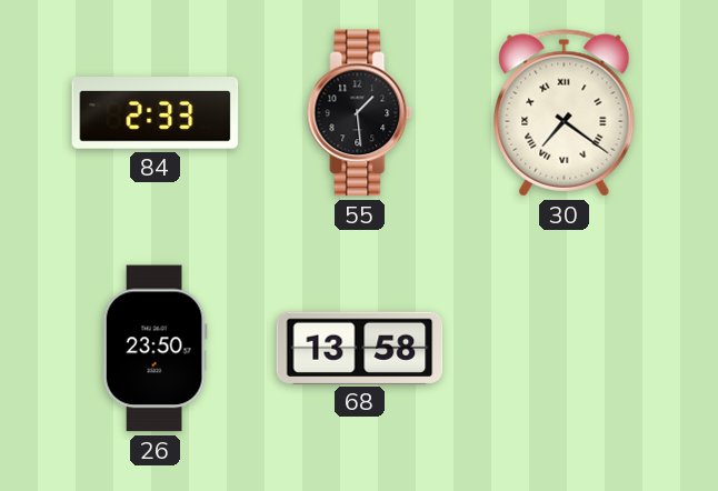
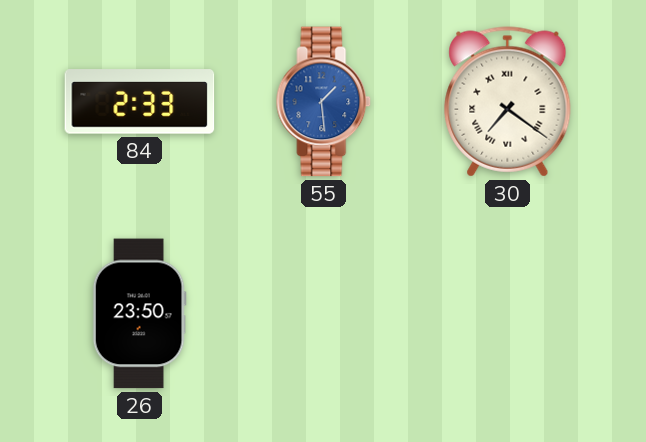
55 dial: black -> blue (324, 102)
68: 13:58 -> none (360, 348)
